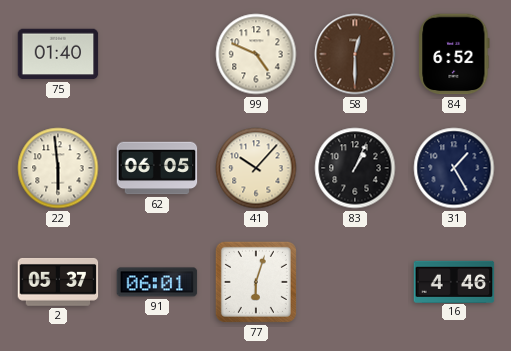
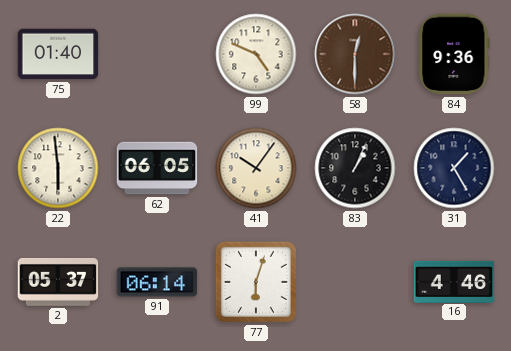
84: 6:52 -> 9:36 (454, 54)
41: 10:07 -> 10:06 (256, 168)
91: 06:01 -> 06:14 (157, 282)
